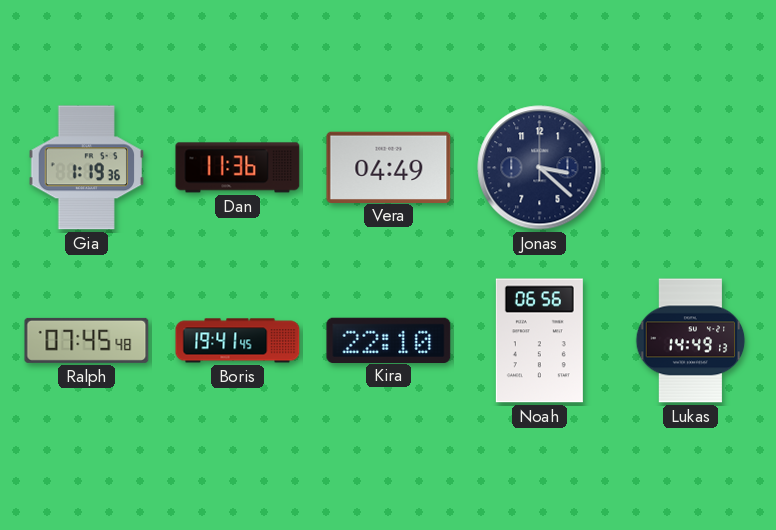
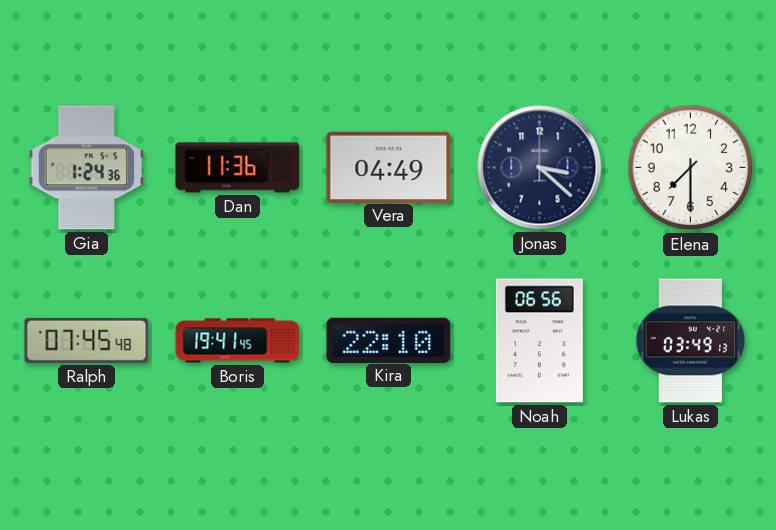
Gia: 1:19 -> 1:24 (87, 168)
Elena: none -> 7:30 (691, 168)
Lukas: 14:49 -> 03:49 (691, 341)
